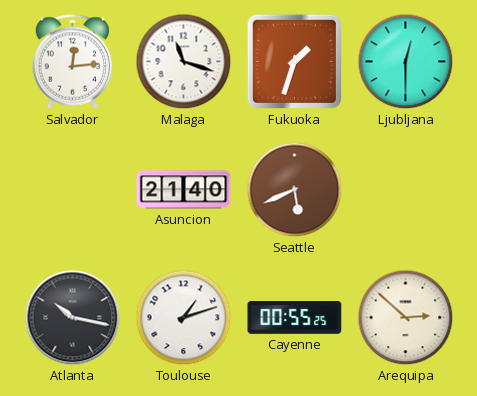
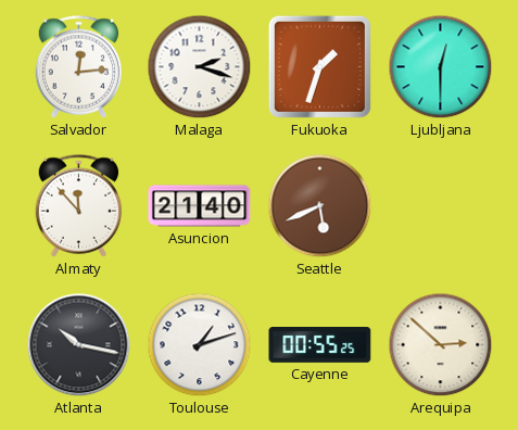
Malaga: 11:18 -> 2:18 (200, 67)
Almaty: none -> 11:53 (79, 206)
